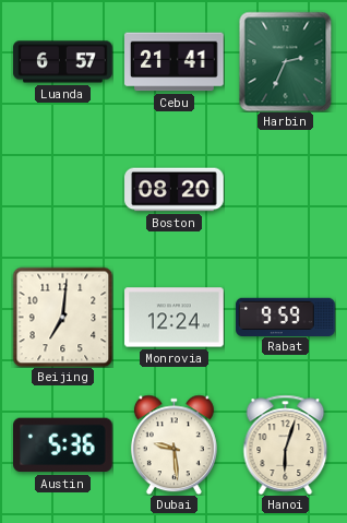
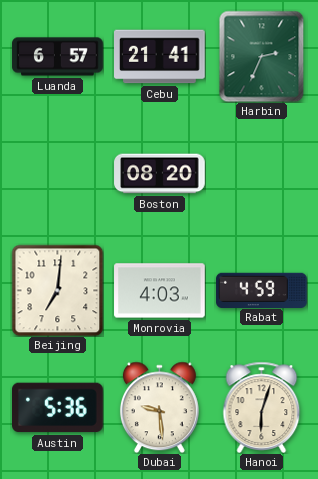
Monrovia: 12:24 -> 4:03 (160, 291)
Rabat: 9:59 -> 4:59 (262, 290)
